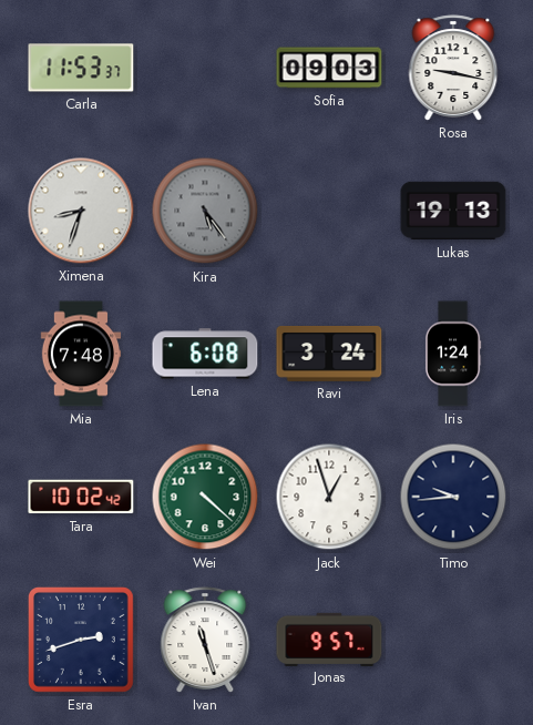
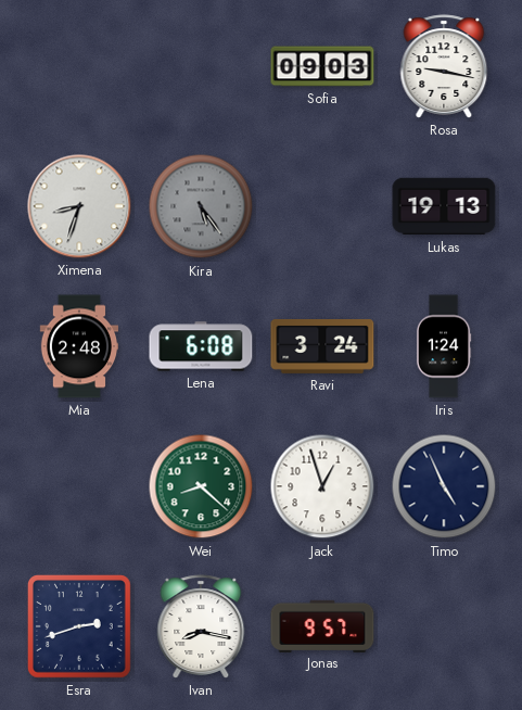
Carla: 11:53 -> none (81, 68)
Mia: 7:48 -> 2:48 (79, 346)
Tara: 10:02 -> none (81, 497)
Wei: 4:22 -> 8:22 (201, 486)
Timo: 9:44 -> 4:56 (444, 486)
Ivan: 11:27 -> 8:17 (201, 626)
